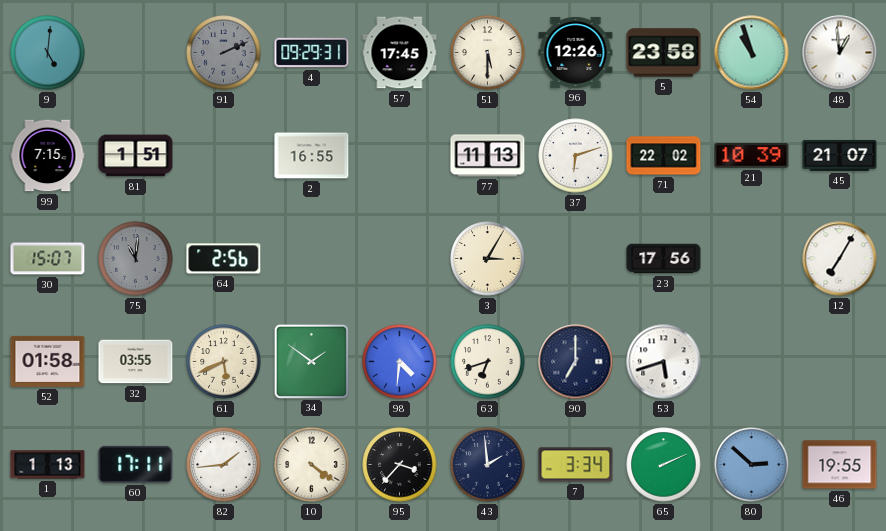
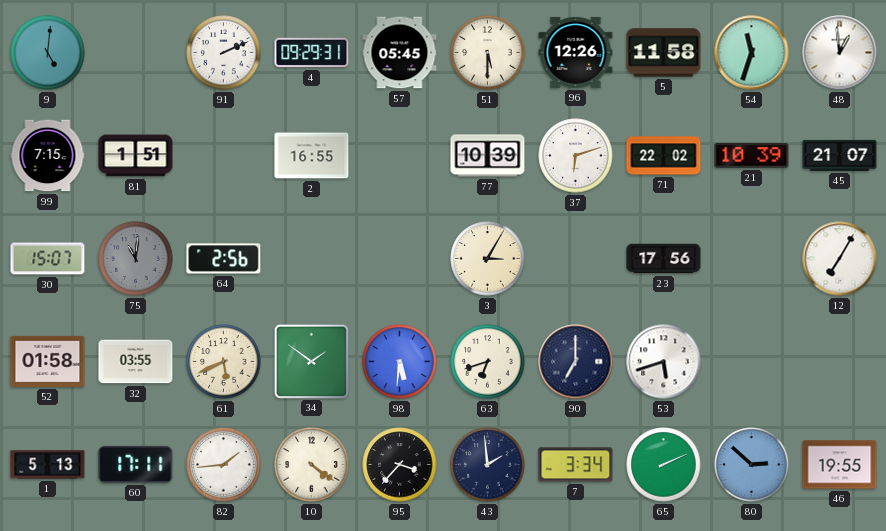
91 dial: grey -> white (224, 53)
57: 17:45 -> 05:45 (400, 53)
5: 23:58 -> 11:58 (664, 53)
54: 10:57 -> 11:33 (752, 53)
77: 11:13 -> 10:39 (488, 156)
98: 4:31 -> 5:31 (400, 362)
1: 1:13 -> 5:13 (48, 465)
